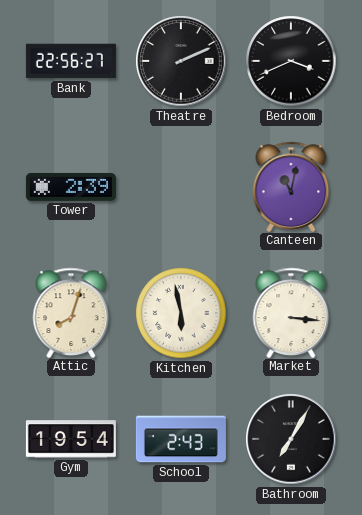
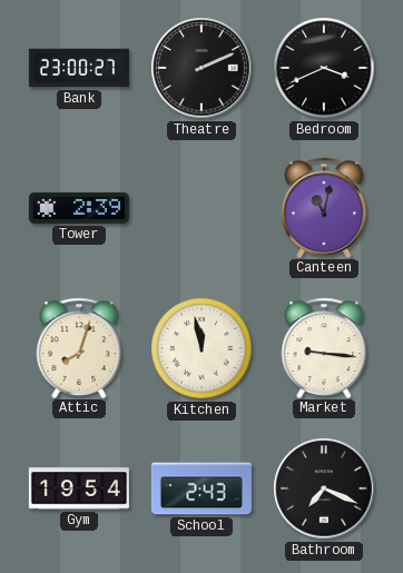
Bank: 22:56 -> 23:00 (79, 68)
Kitchen: 5:58 -> 11:58 (202, 348)
Market: 3:16 -> 9:16 (324, 347)
Bathroom: 7:05 -> 7:19 (324, 488)
